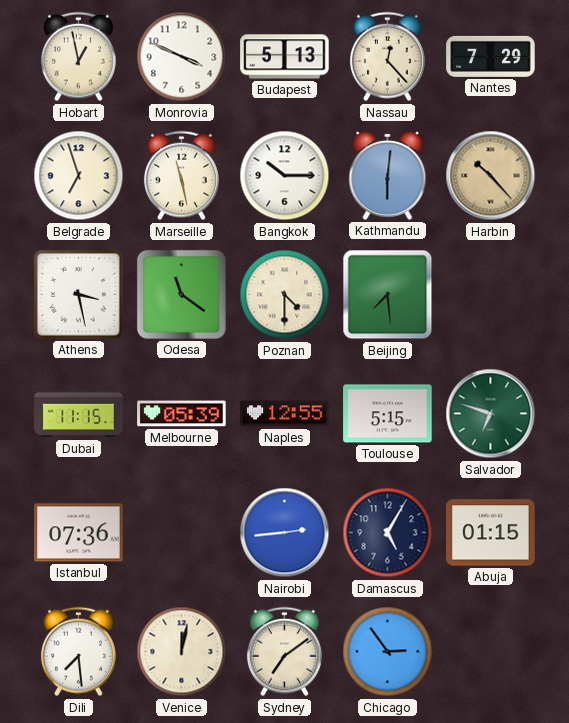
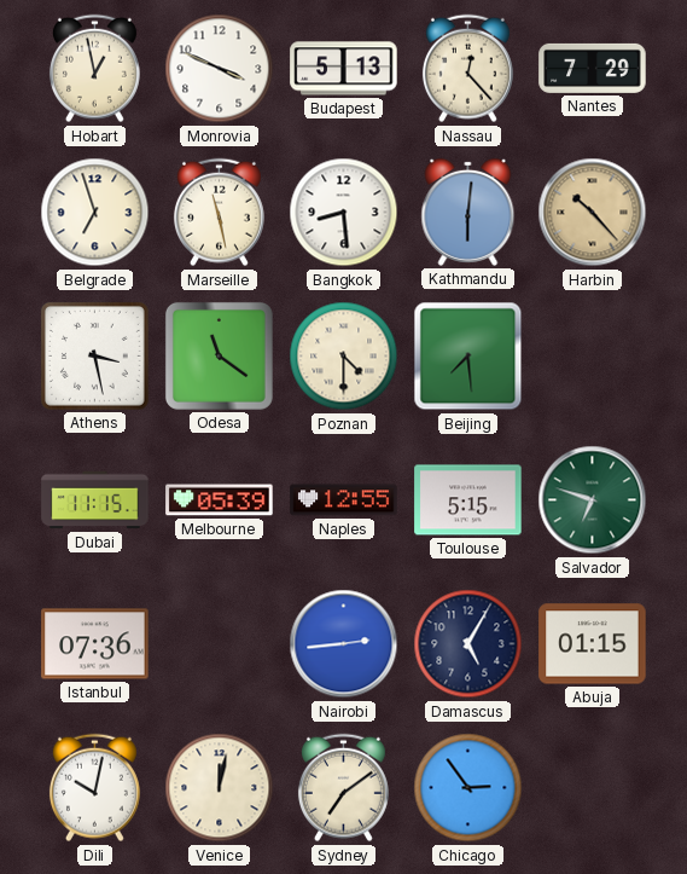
Bangkok: 10:15 -> 8:29 (344, 213)
Dili: 7:29 -> 10:02 (94, 788)
